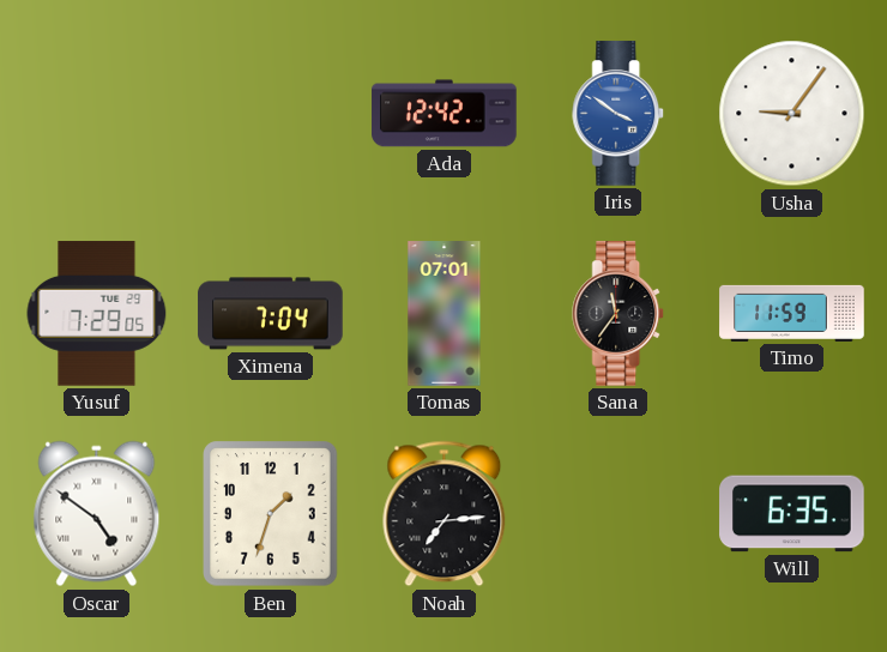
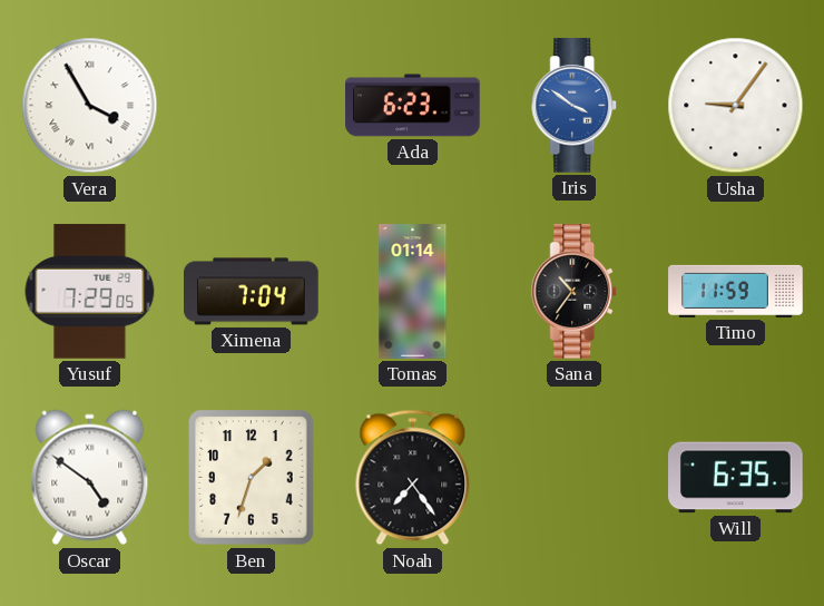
Vera: none -> 3:55 (90, 106)
Ada: 12:42 -> 6:23 (413, 106)
Tomas: 07:01 -> 01:14 (413, 292)
Sana: 11:36 -> 10:36 (575, 292)
Noah: 7:14 -> 7:24 (413, 478)
